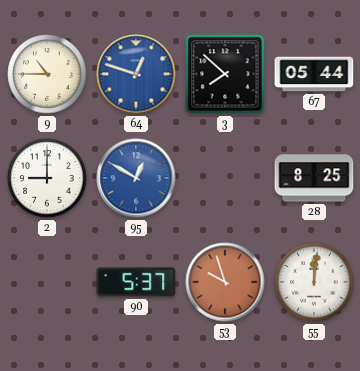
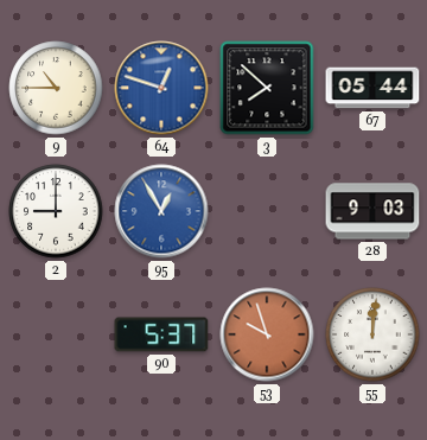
95: 12:50 -> 12:55 (161, 211)
28: 8:25 -> 9:03 (372, 211)
